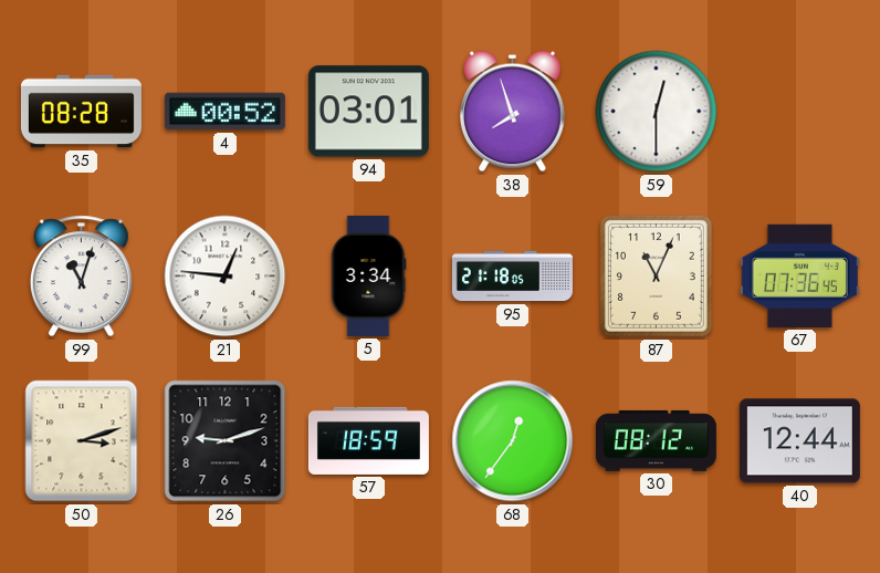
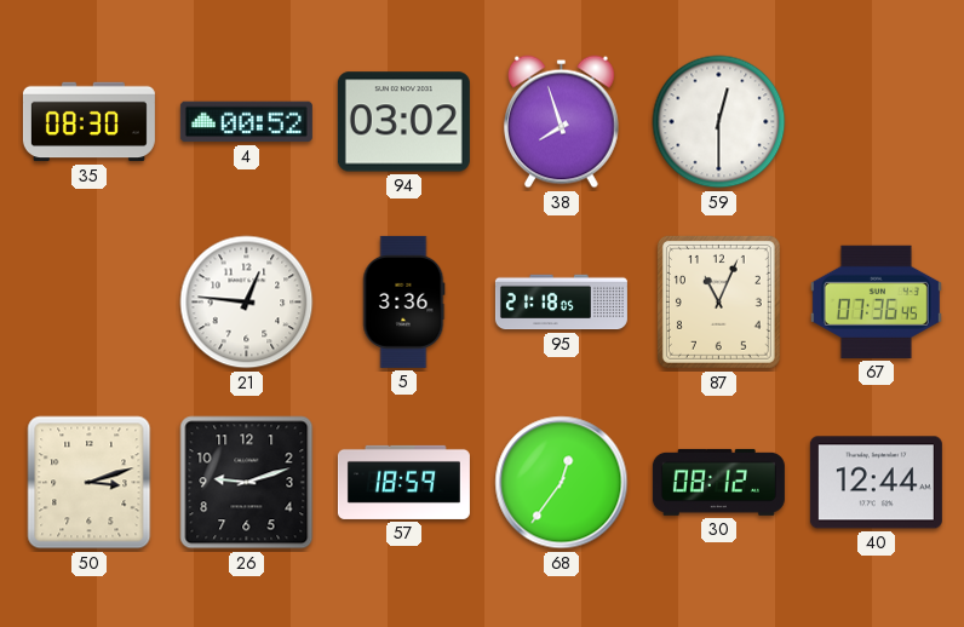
35: 08:28 -> 08:30 (88, 122)
94: 03:01 -> 03:02 (403, 122)
99: 11:03 -> none (81, 277)
5: 3:34 -> 3:36 (404, 301)
